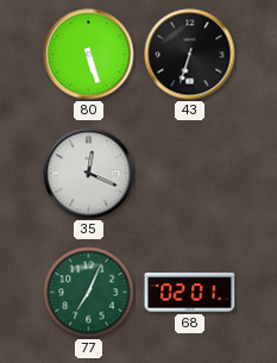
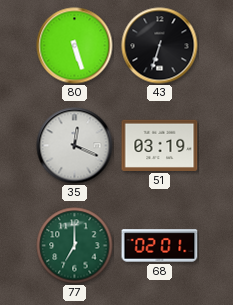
51: none -> 03:19 (160, 145)
77: 7:04 -> 7:00 (75, 246)
